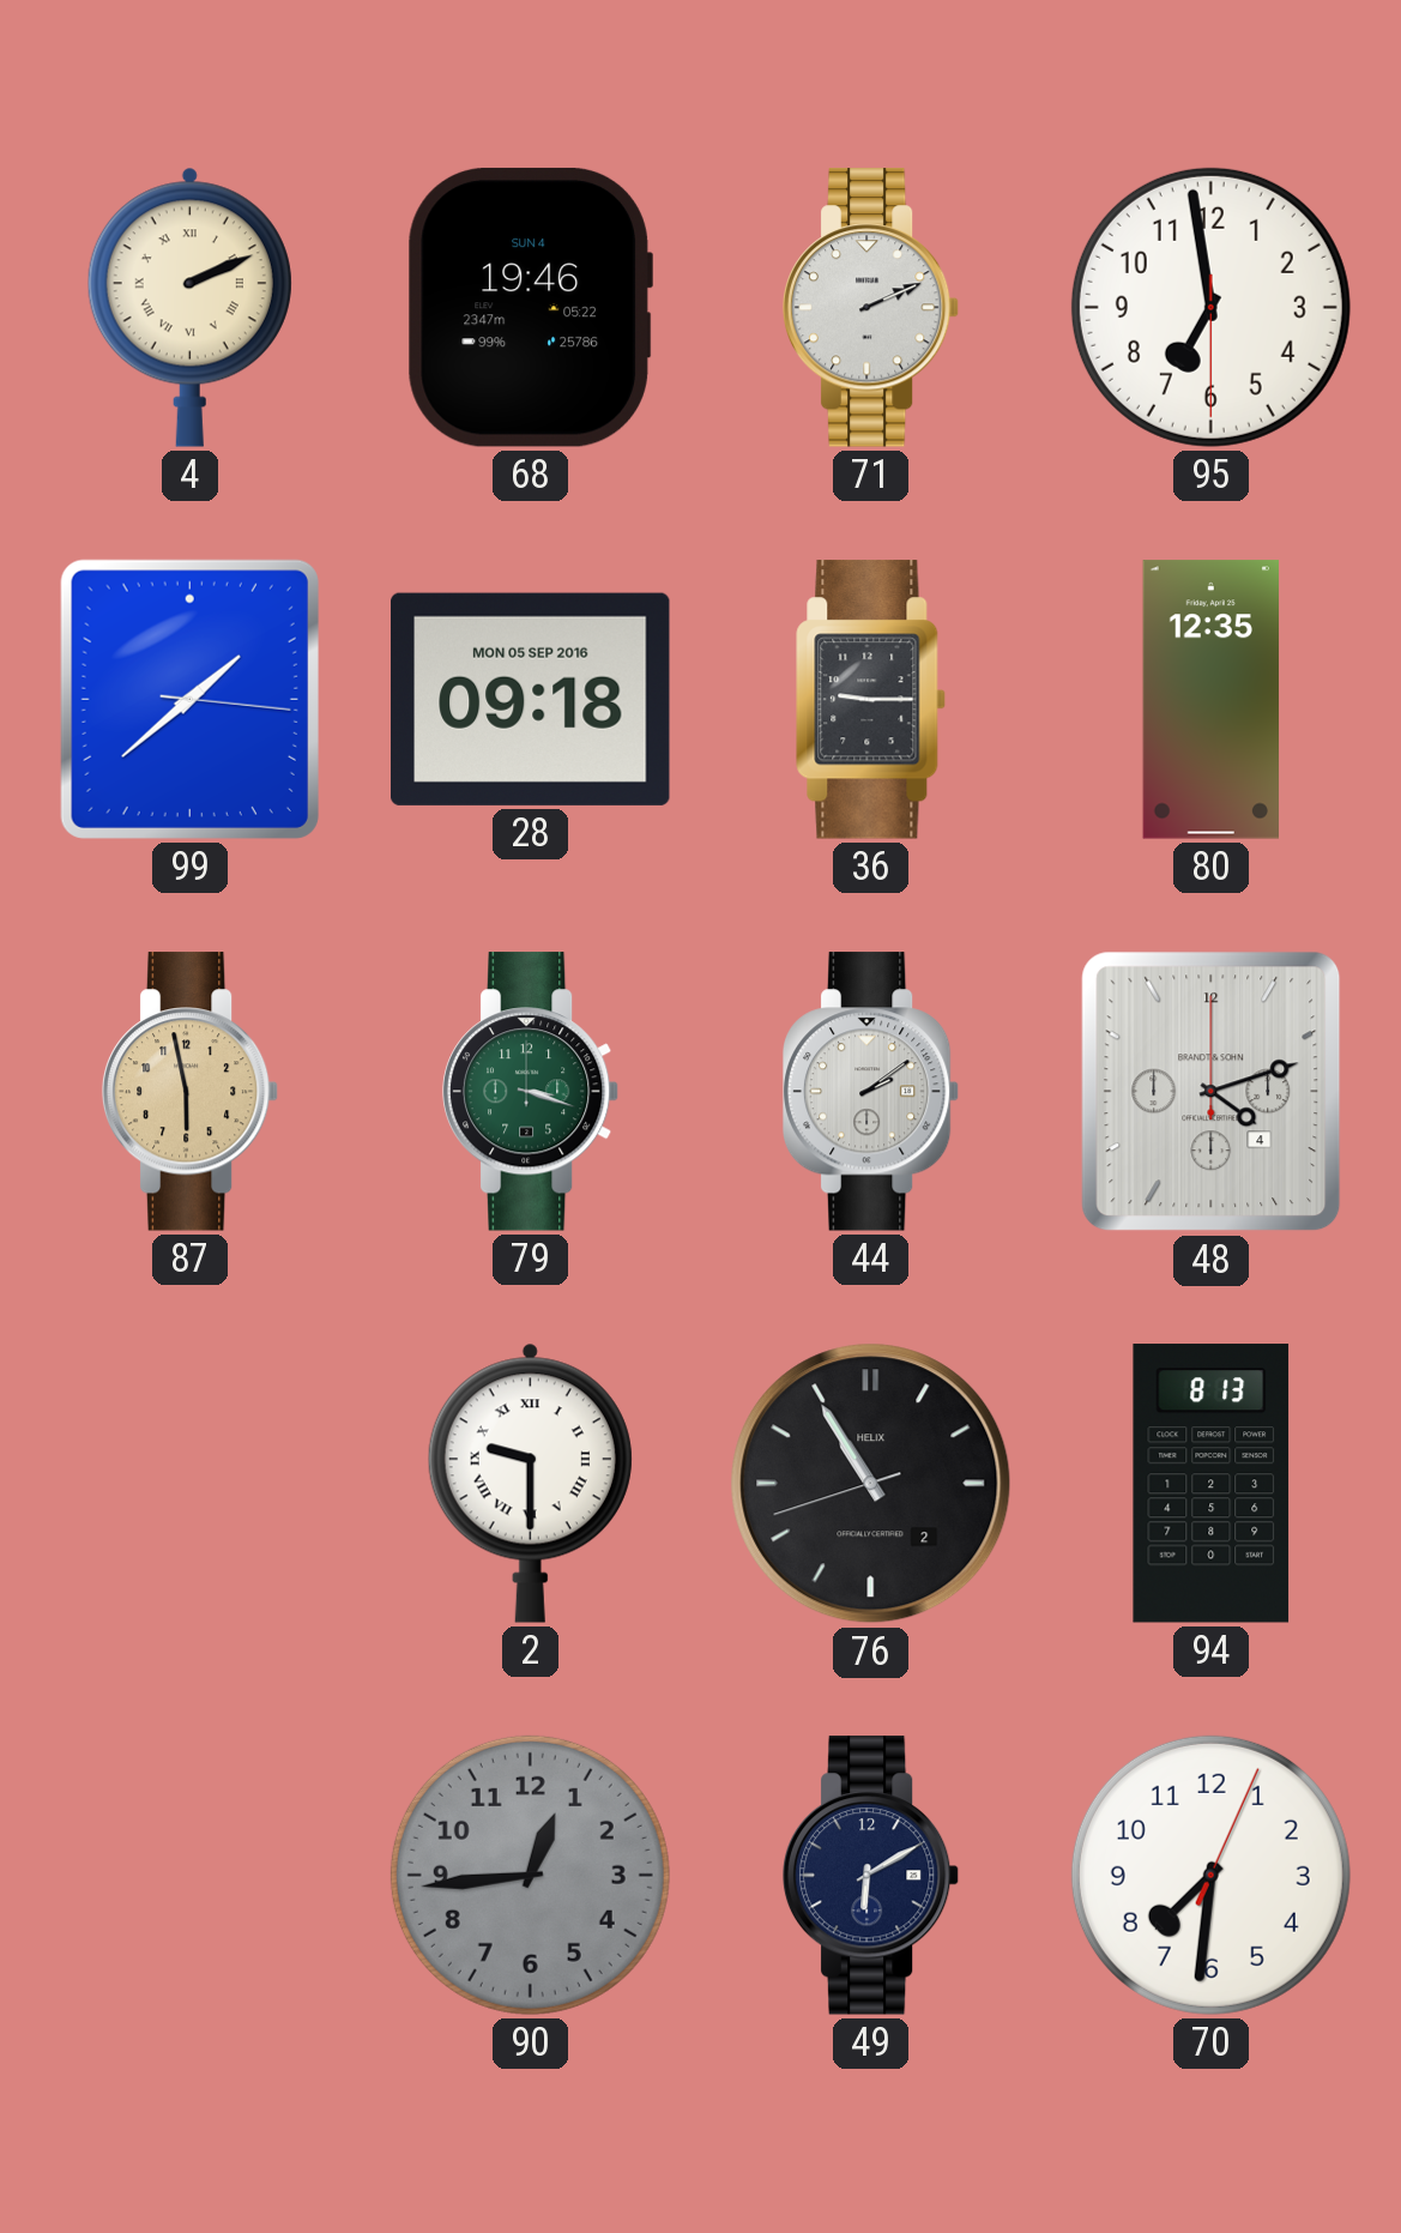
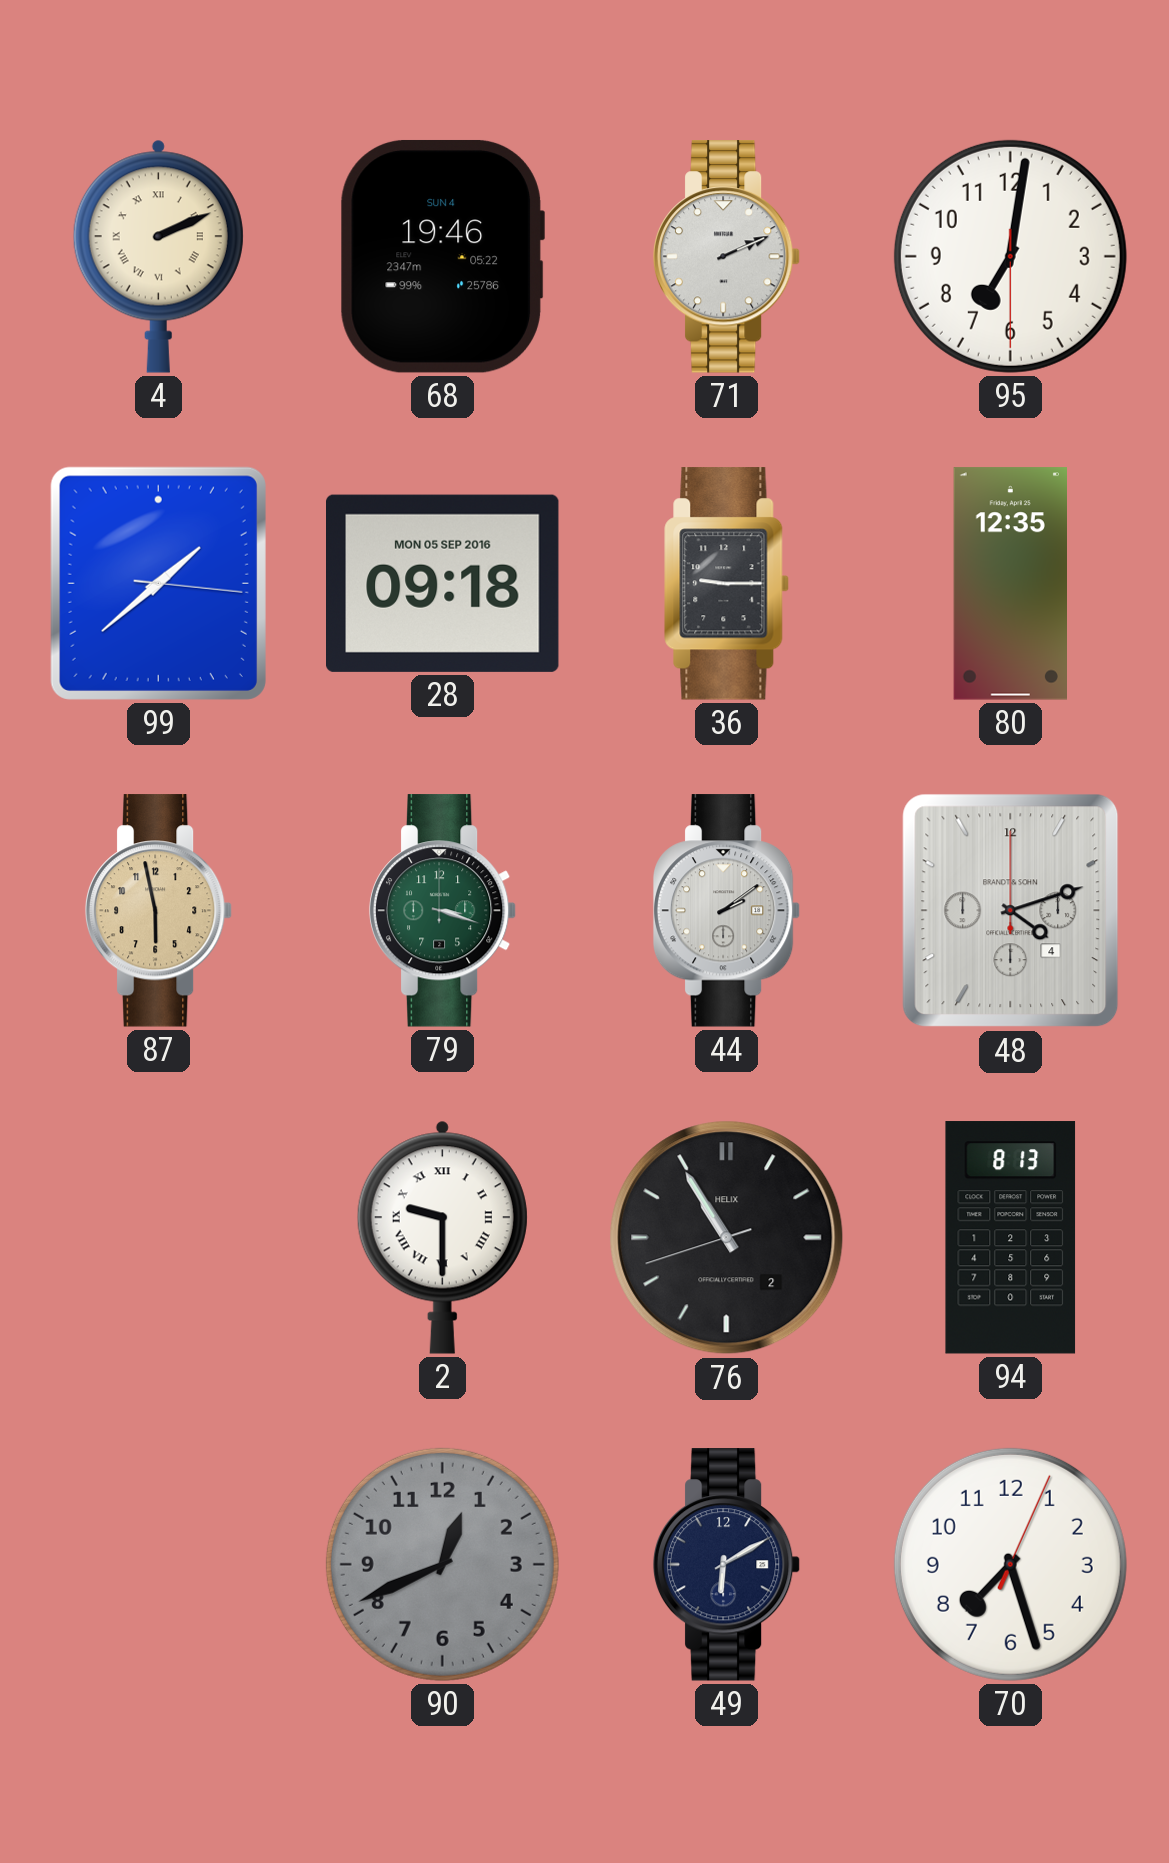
95: 6:58 -> 7:01 (1010, 256)
90: 12:44 -> 12:41 (442, 1564)
70: 7:31 -> 7:27 (1010, 1564)
